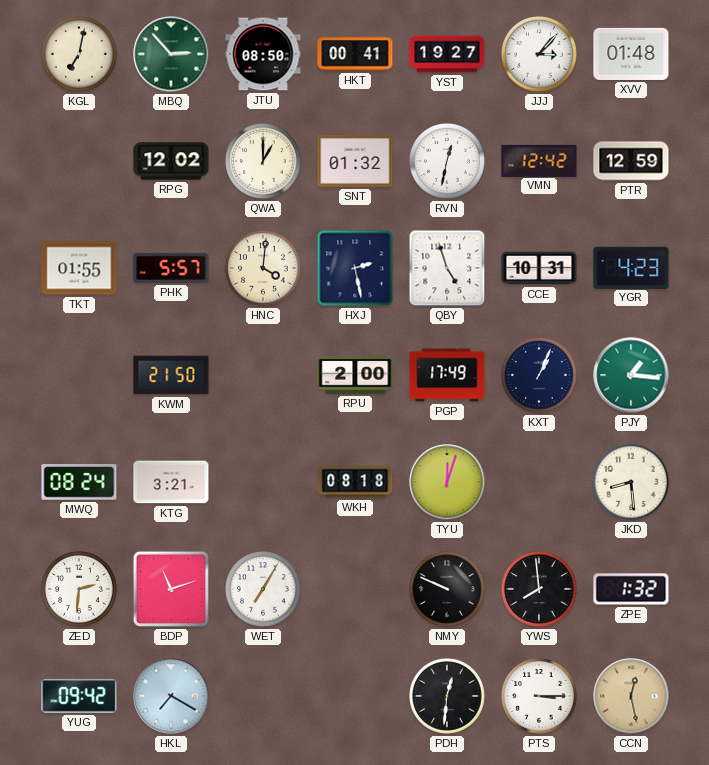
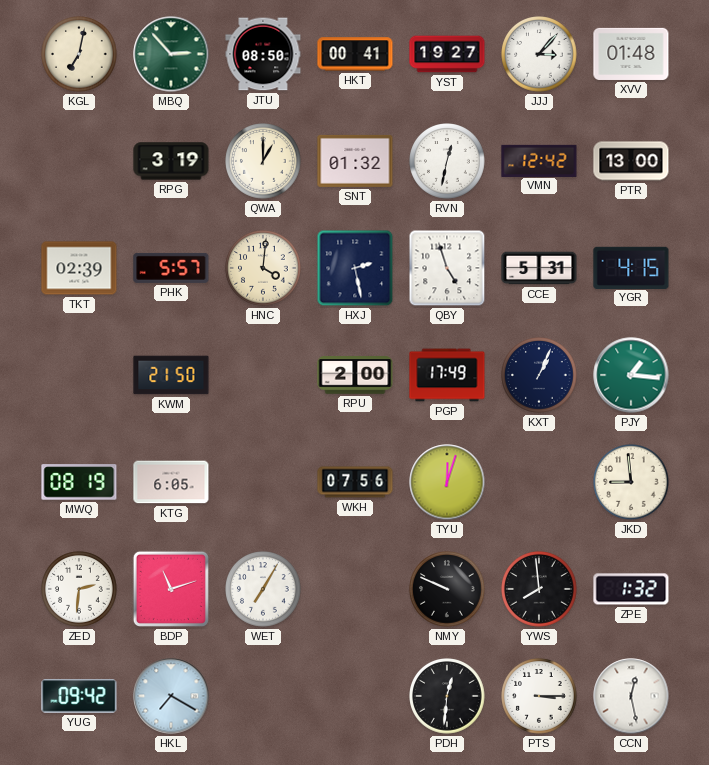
RPG: 12:02 -> 3:19 (171, 161)
PTR: 12:59 -> 13:00 (631, 161)
TKT: 01:55 -> 02:39 (79, 268)
CCE: 10:31 -> 5:31 (539, 268)
YGR: 4:23 -> 4:15 (631, 267)
MWQ: 08:24 -> 08:19 (79, 482)
KTG: 3:21 -> 6:05 (171, 482)
WKH: 08:18 -> 07:56 (355, 482)
JKD: 8:29 -> 8:59 (631, 482)
CCN dial: champagne -> white (631, 696)
